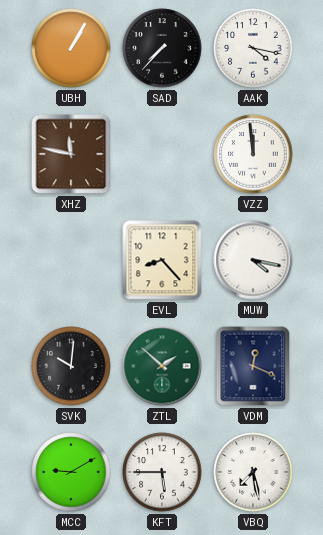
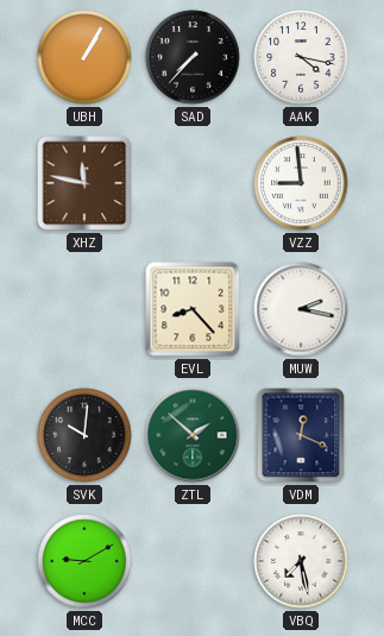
VZZ: 11:59 -> 8:59 (301, 183)
MUW: 4:17 -> 2:17 (301, 309)
KFT: 5:45 -> none (162, 472)
